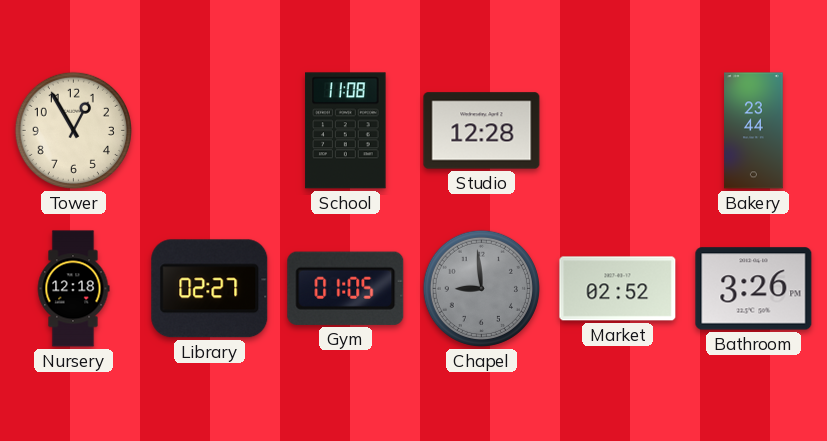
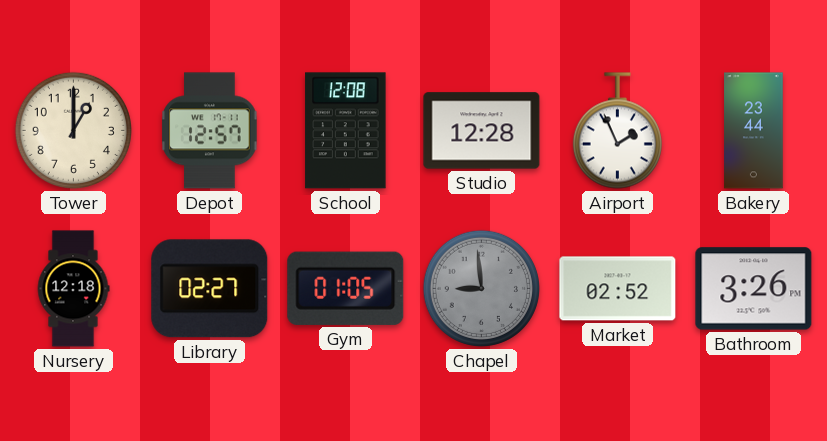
Tower: 12:55 -> 1:00 (73, 130)
Depot: none -> 12:57 (210, 131)
School: 11:08 -> 12:08 (346, 131)
Airport: none -> 1:56 (617, 131)
